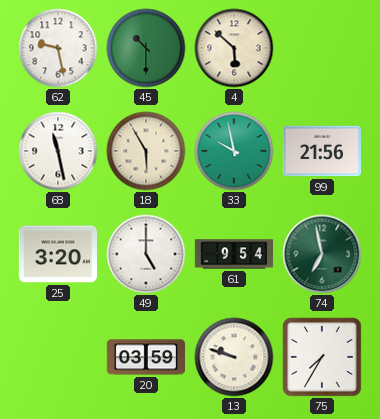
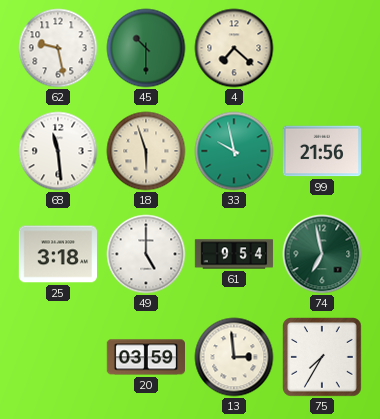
4: 5:52 -> 7:22 (234, 48)
68: 11:28 -> 11:29 (58, 151)
18: 5:55 -> 5:57 (146, 151)
25: 3:20 -> 3:18 (57, 254)
13: 9:48 -> 2:59 (234, 357)
